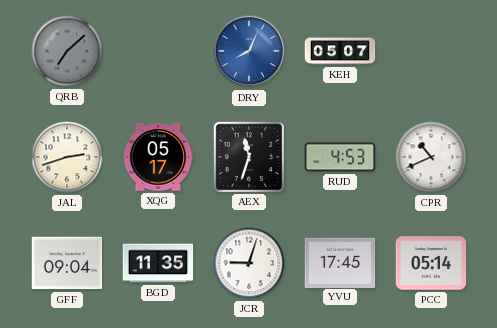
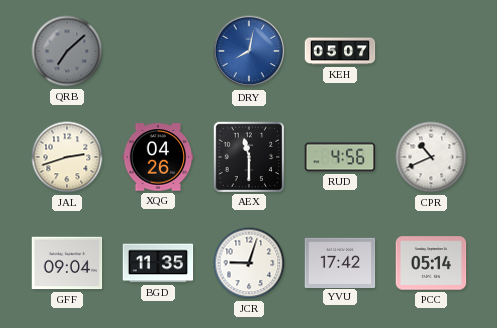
DRY: 8:04 -> 8:02 (249, 51)
XQG: 05:17 -> 04:26 (158, 157)
AEX: 11:33 -> 11:30 (248, 156)
RUD: 4:53 -> 4:56 (340, 157)
YVU: 17:45 -> 17:42 (340, 262)
